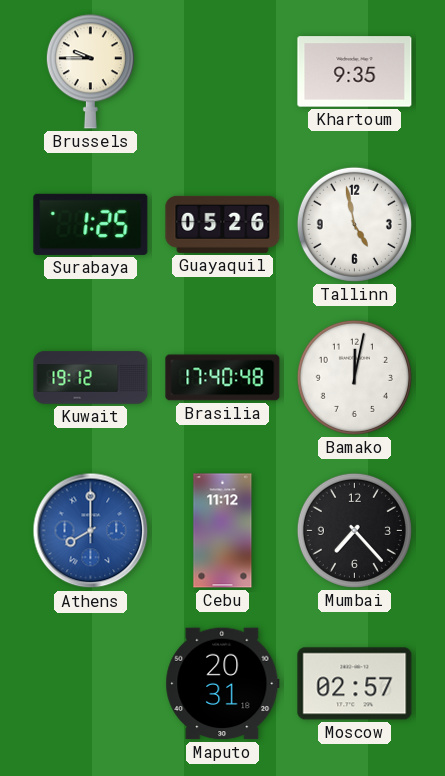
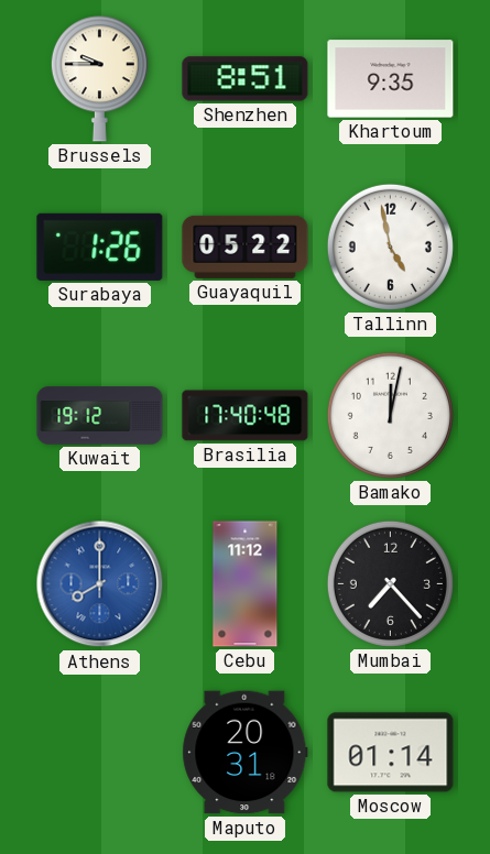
Shenzhen: none -> 8:51 (246, 79)
Surabaya: 1:25 -> 1:26 (100, 247)
Guayaquil: 05:26 -> 05:22 (246, 247)
Moscow: 02:57 -> 01:14 (391, 753)
